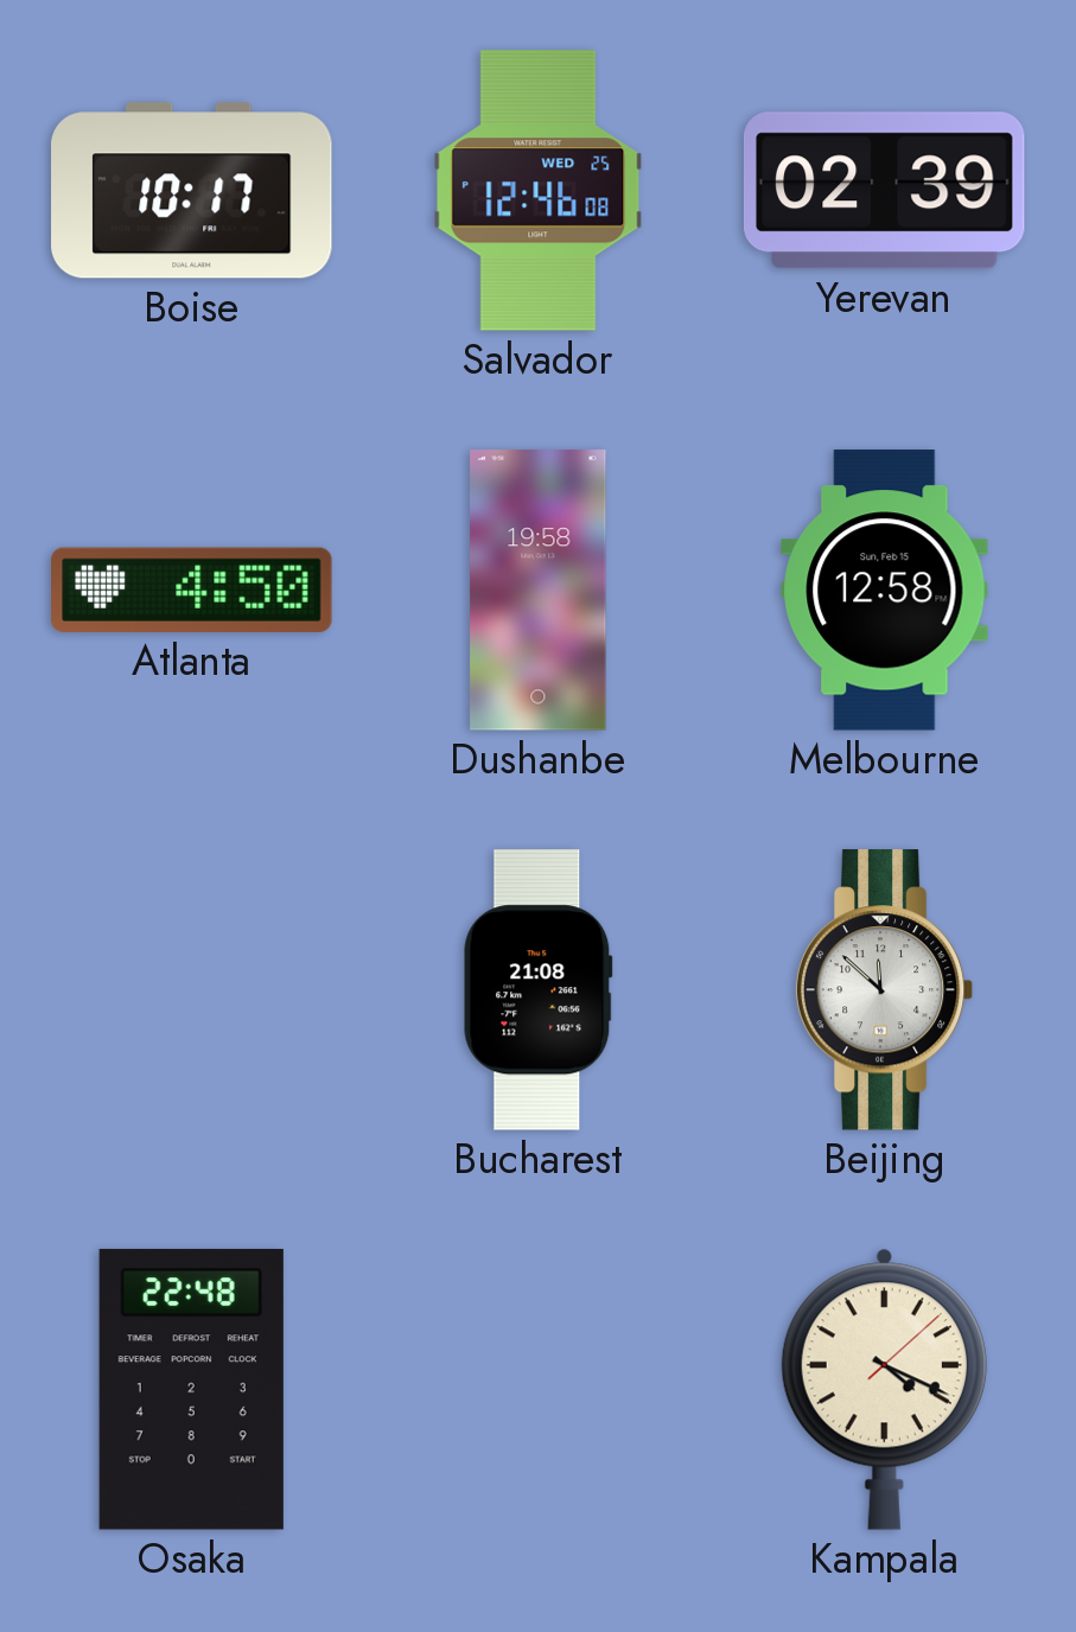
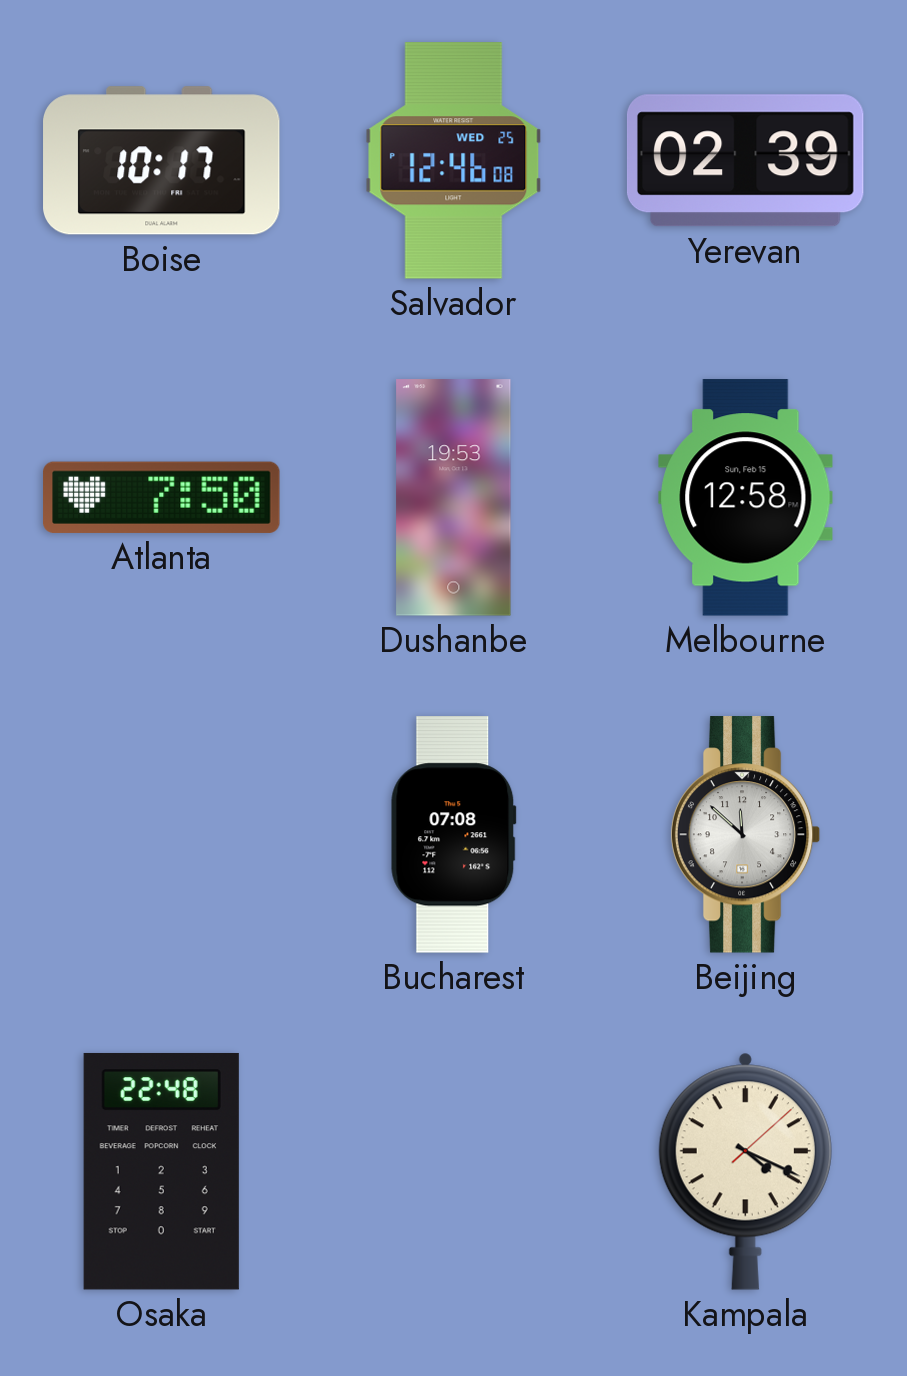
Atlanta: 4:50 -> 7:50 (162, 497)
Dushanbe: 19:58 -> 19:53 (454, 498)
Bucharest: 21:08 -> 07:08 (454, 835)
